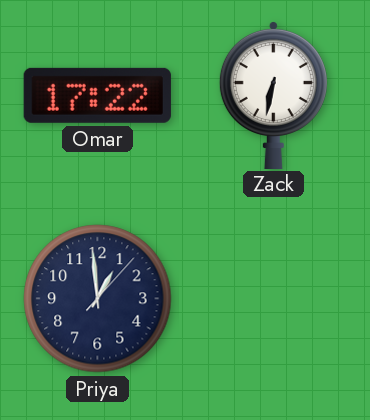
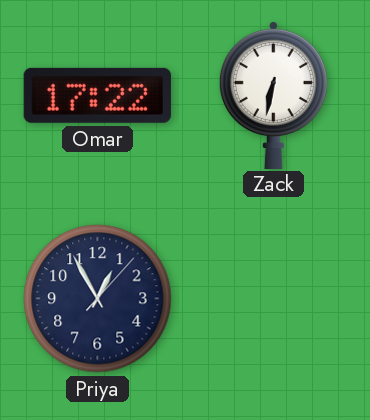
Priya: 12:59 -> 12:55 (98, 299)
